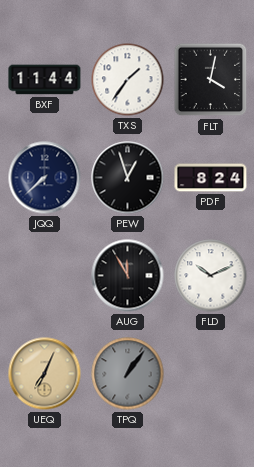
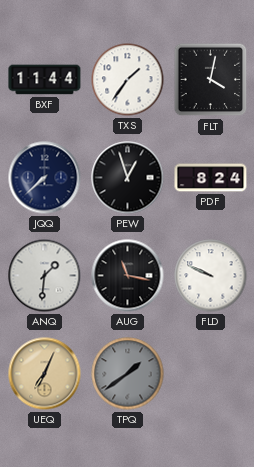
ANQ: none -> 1:31 (45, 276)
AUG: 11:55 -> 11:17 (128, 276)
FLD: 10:11 -> 9:49 (211, 276)
TPQ: 1:06 -> 1:39 (128, 374)
